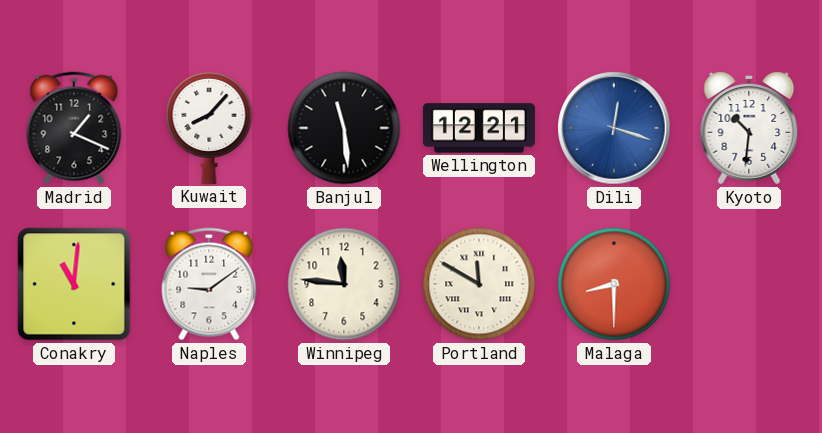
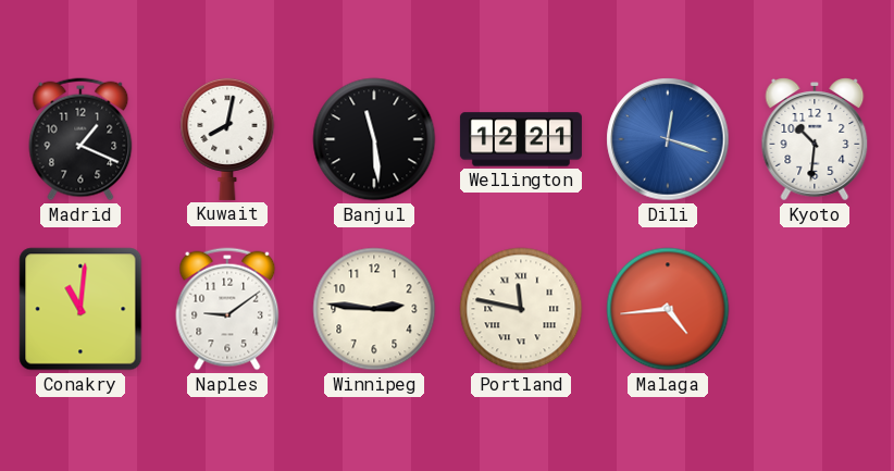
Kuwait: 8:07 -> 8:02 (227, 138)
Winnipeg: 11:46 -> 2:46 (374, 309)
Portland: 11:50 -> 11:47 (521, 309)
Malaga: 8:30 -> 4:44 (668, 309)
